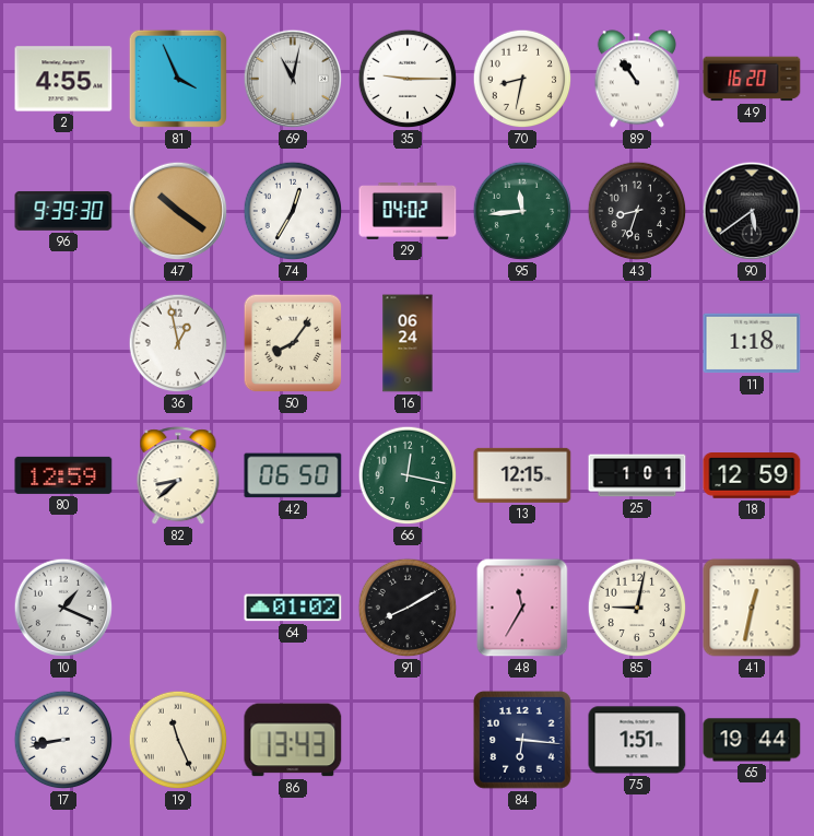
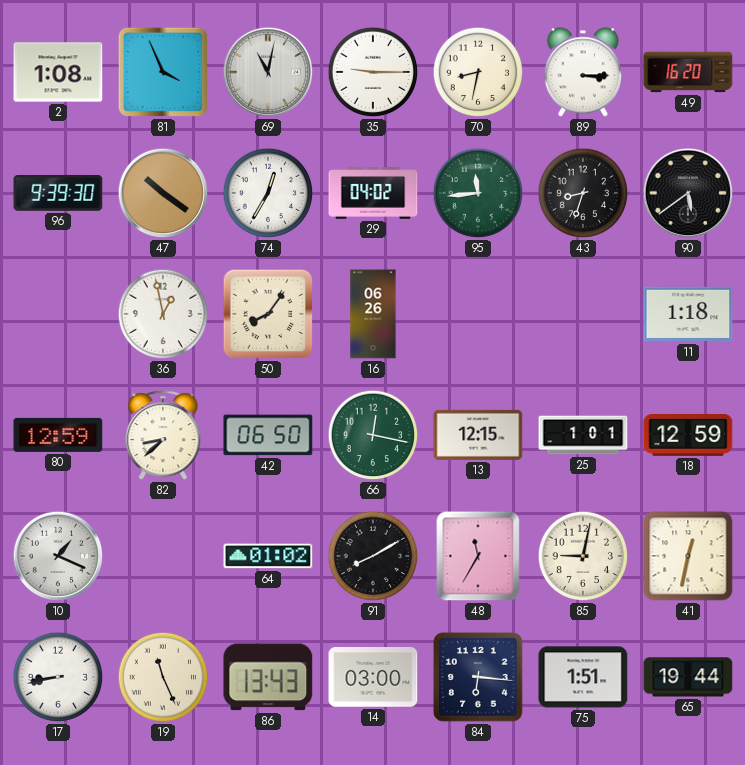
2: 4:55 -> 1:08 (58, 72)
89: 10:54 -> 3:15 (583, 72)
16: 06:24 -> 06:26 (373, 314)
14: none -> 03:00 (373, 677)
